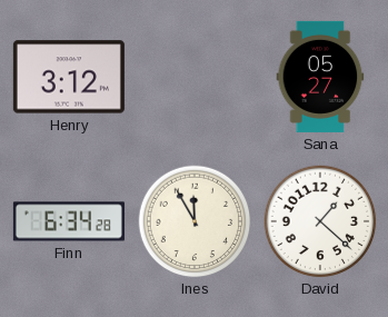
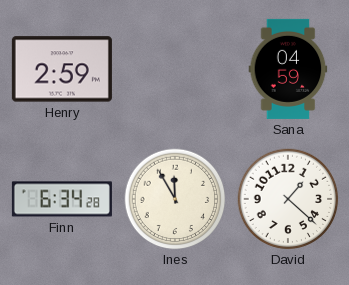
Henry: 3:12 -> 2:59 (62, 69)
Sana: 05:27 -> 04:59 (288, 69)
